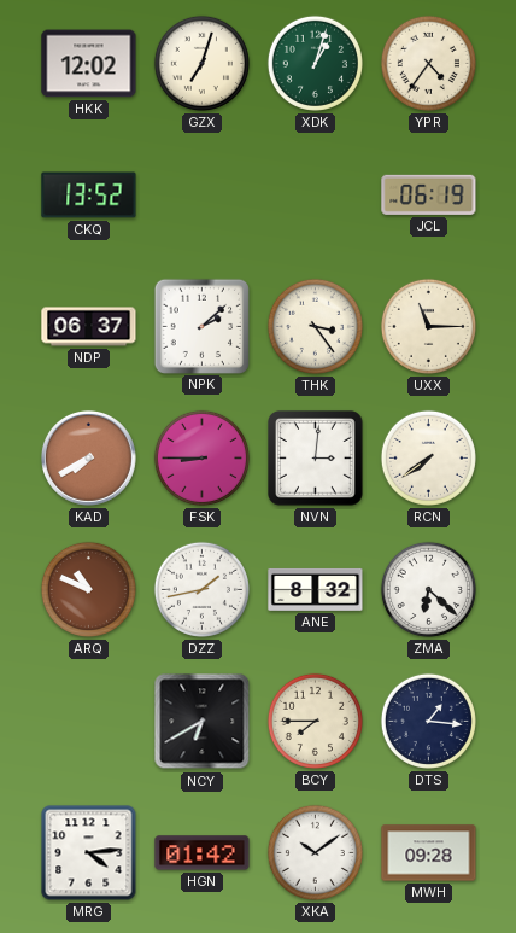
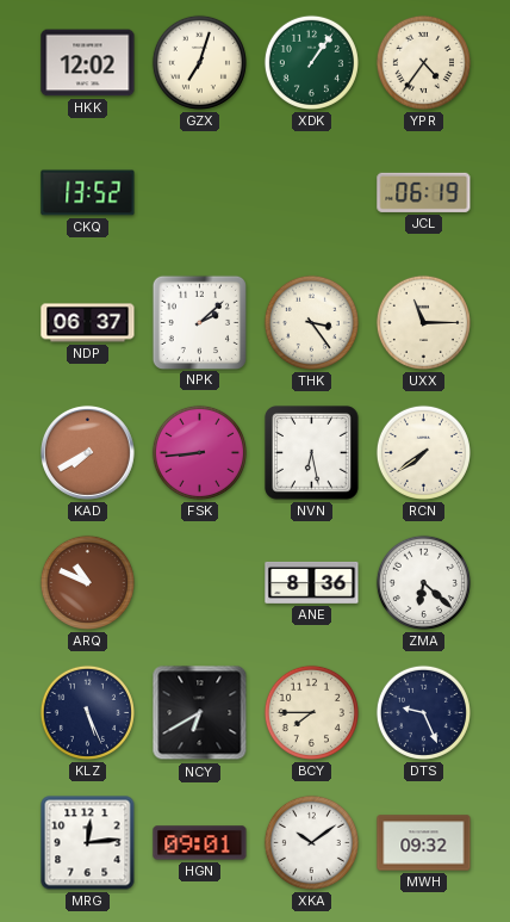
XDK: 1:03 -> 1:06 (311, 62)
FSK: 8:45 -> 8:44 (199, 452)
NVN: 3:01 -> 6:28 (312, 453)
DZZ: 1:43 -> none (201, 589)
ANE: 8:32 -> 8:36 (312, 582)
KLZ: none -> 5:26 (87, 712)
DTS: 1:16 -> 9:26 (423, 712)
MRG: 4:14 -> 12:14 (88, 843)
HGN: 01:42 -> 09:01 (200, 843)
MWH: 09:28 -> 09:32 (424, 843)
